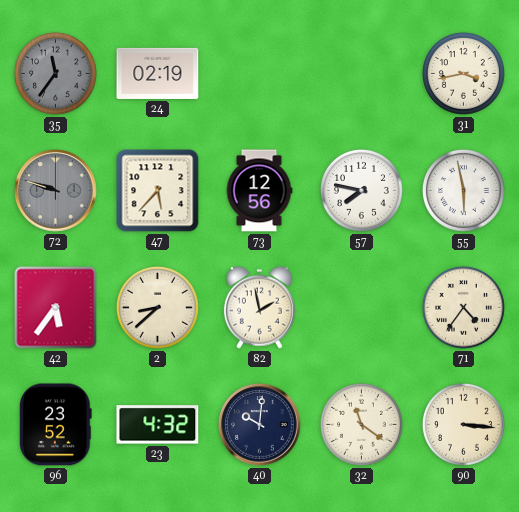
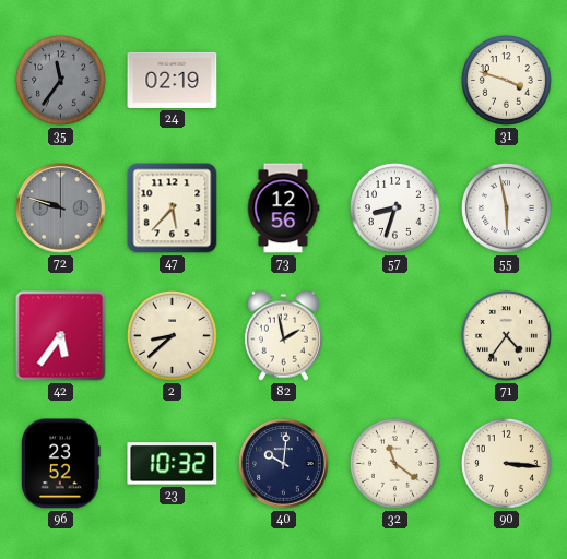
31: 3:43 -> 3:48 (506, 80)
57: 7:47 -> 8:33 (394, 207)
23: 4:32 -> 10:32 (173, 464)
